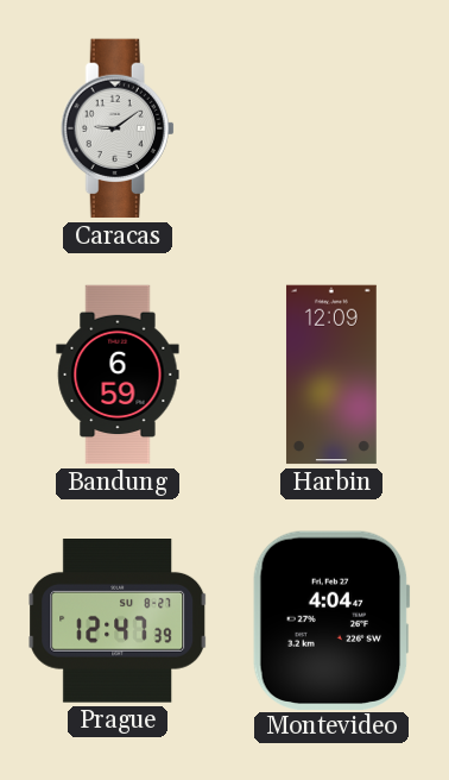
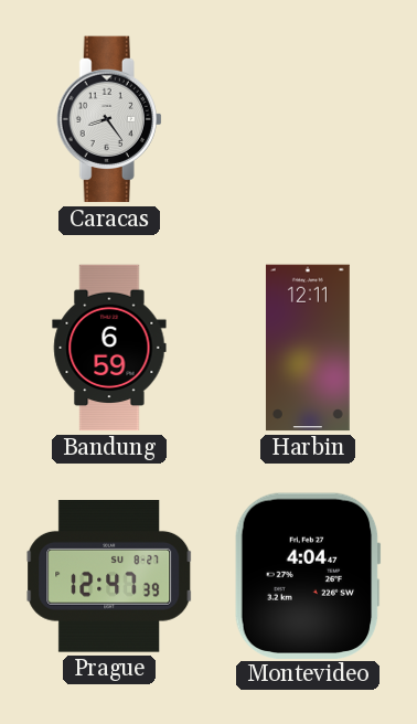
Caracas: 9:09 -> 8:24 (109, 119)
Harbin: 12:09 -> 12:11 (308, 348)
